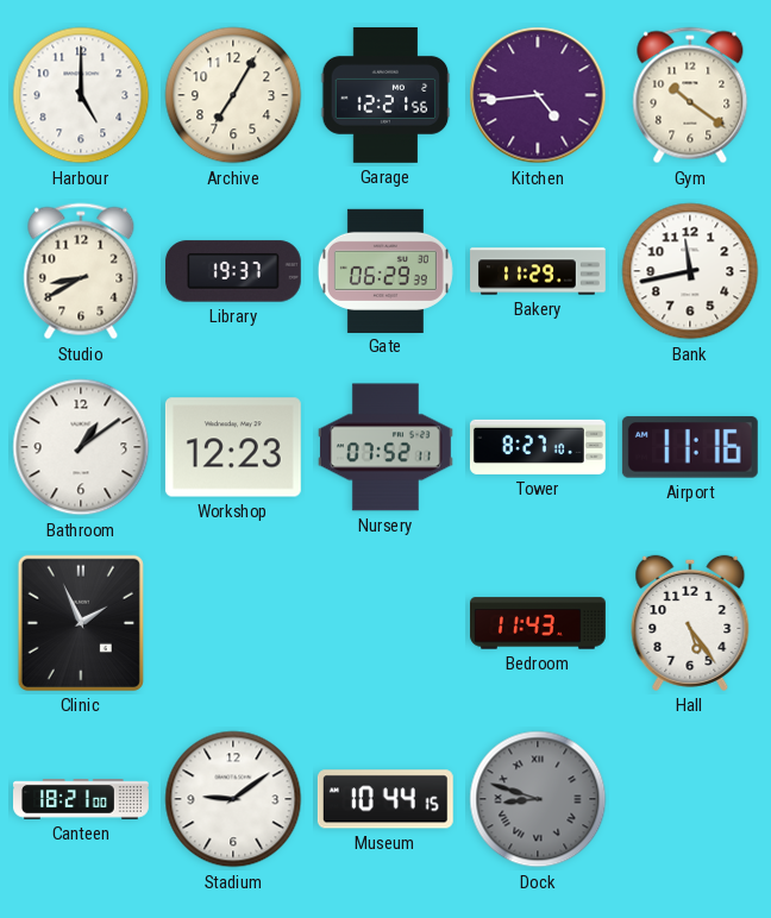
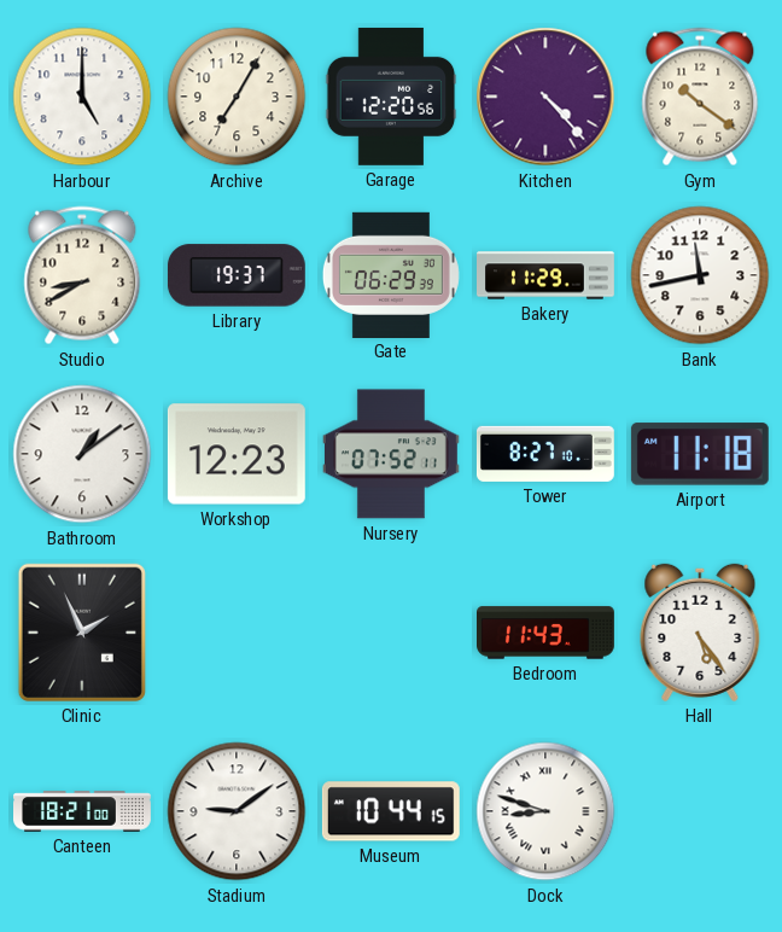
Garage: 12:21 -> 12:20 (391, 97)
Kitchen: 4:44 -> 4:23 (545, 97)
Airport: 11:16 -> 11:18 (700, 454)
Dock dial: grey -> white (545, 811)
